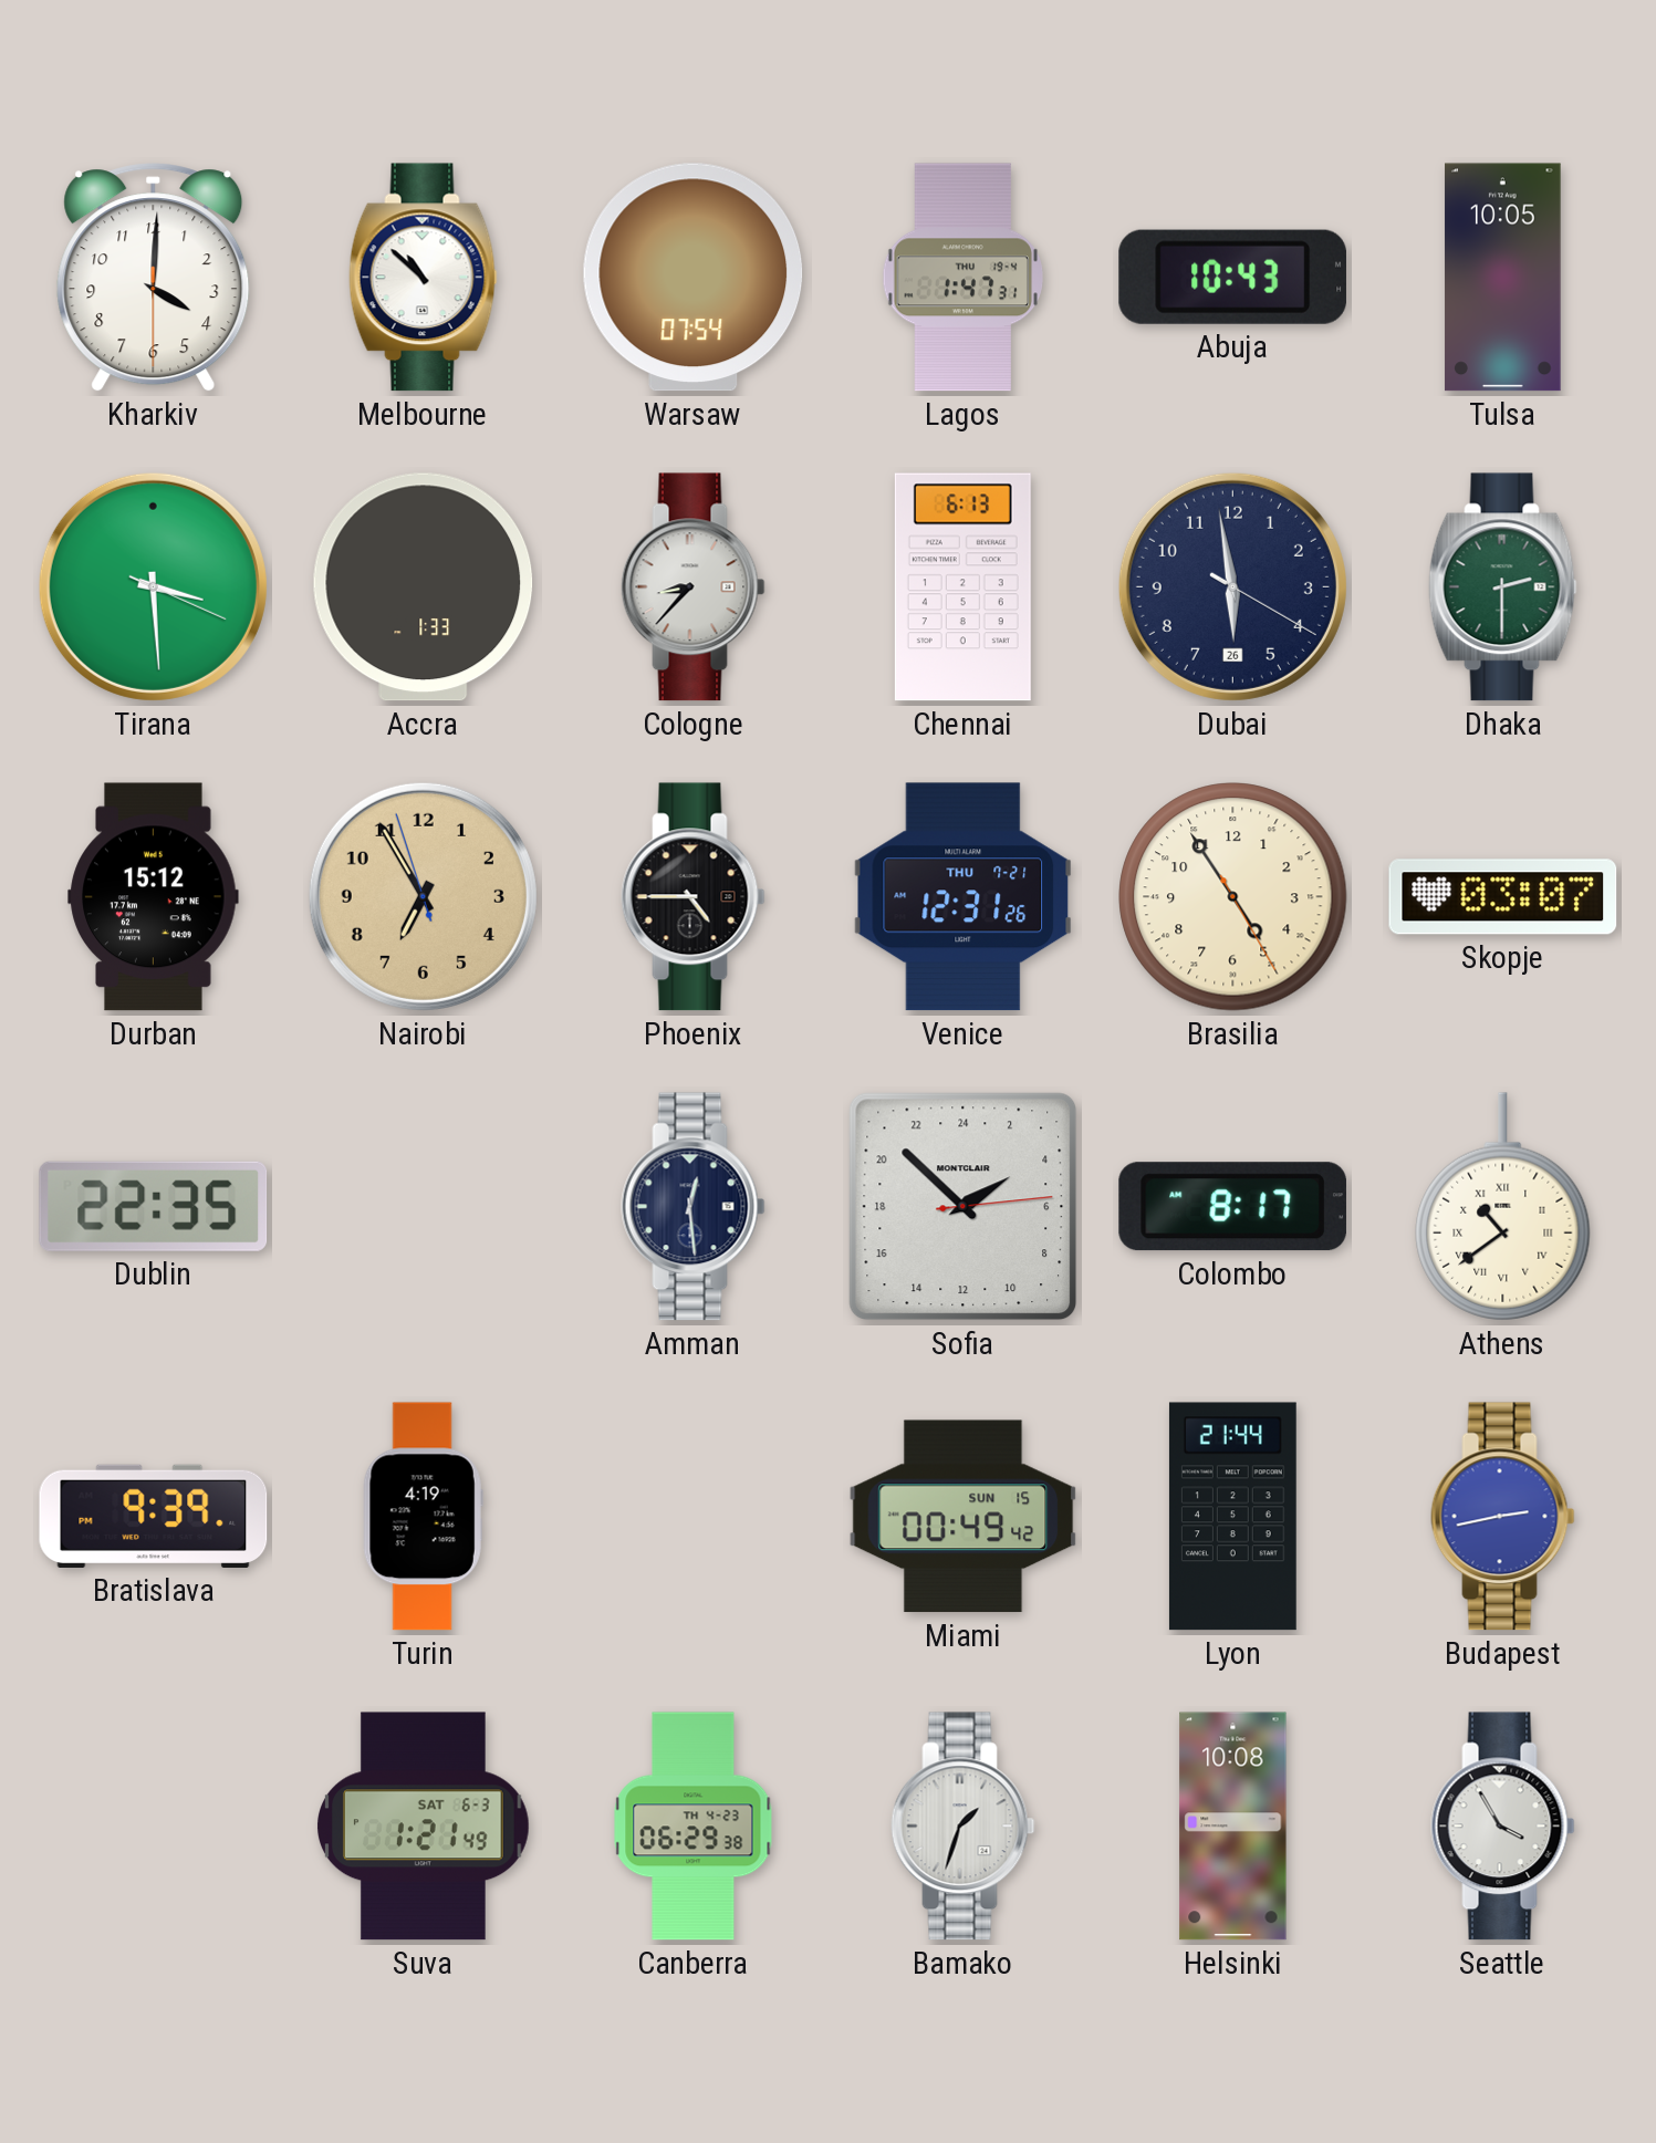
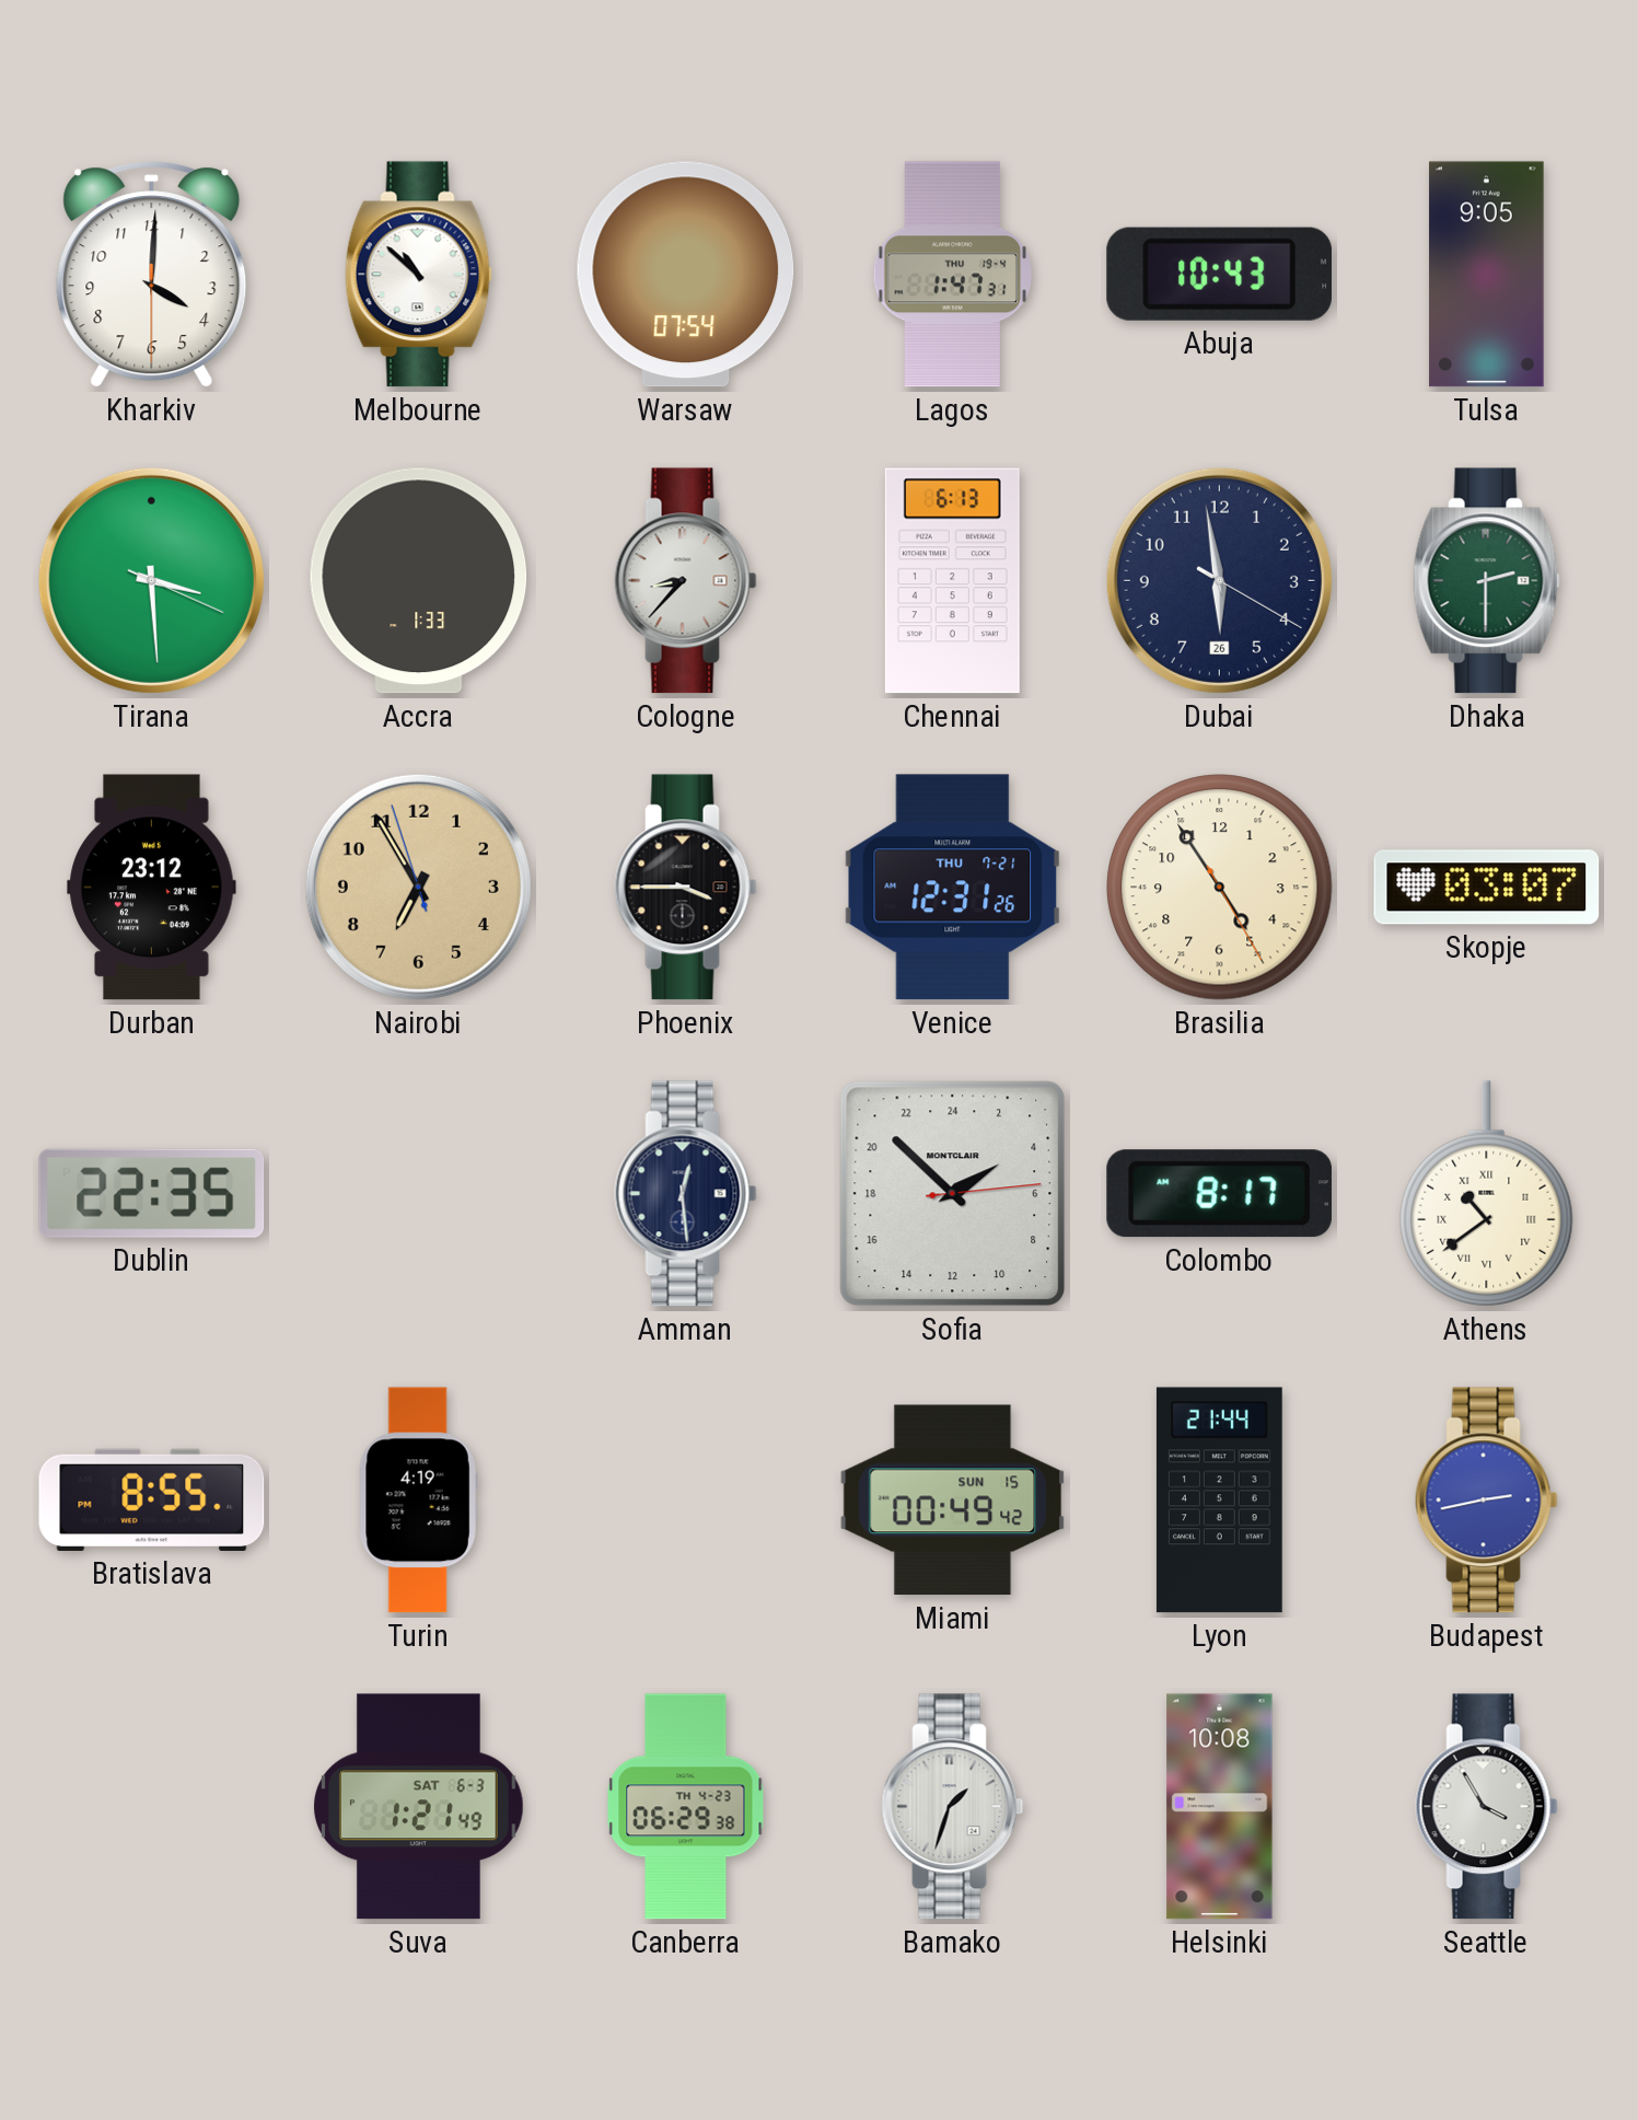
Tulsa: 10:05 -> 9:05 (1487, 275)
Durban: 15:12 -> 23:12 (152, 888)
Phoenix: 4:45 -> 3:45 (686, 888)
Bratislava: 9:39 -> 8:55 (152, 1499)
